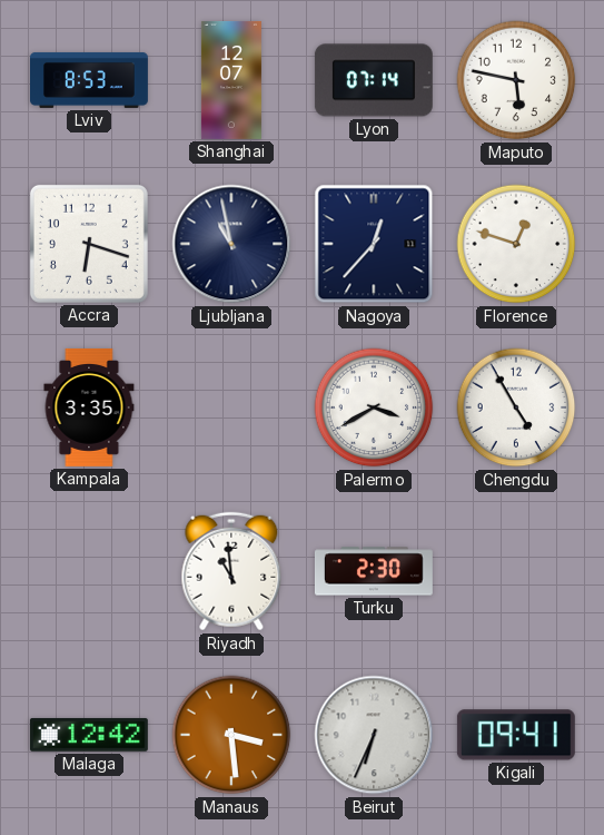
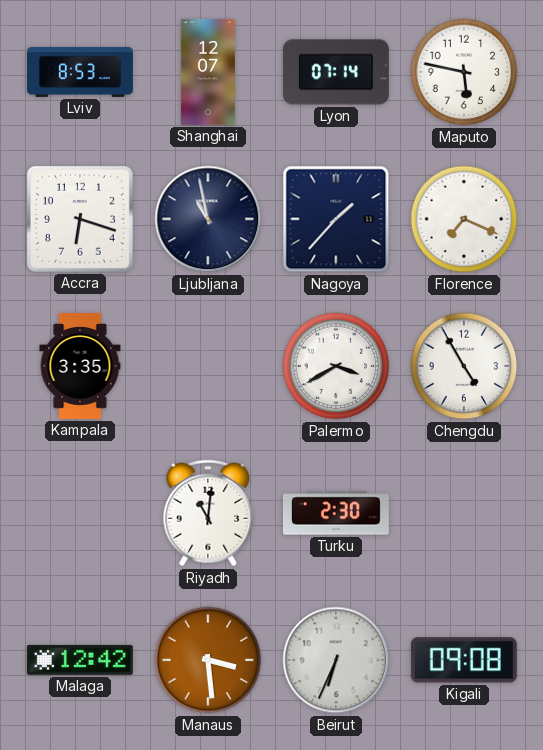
Nagoya: 12:37 -> 1:37 (336, 219)
Florence: 12:48 -> 7:19 (464, 219)
Riyadh: 10:59 -> 11:01 (208, 513)
Kigali: 09:41 -> 09:08 (464, 660)
